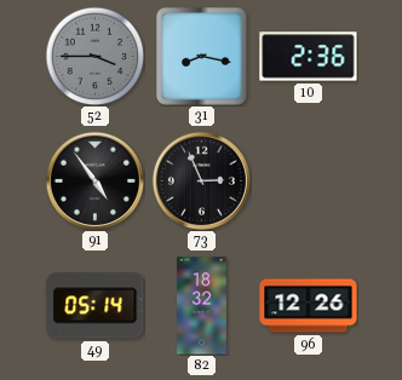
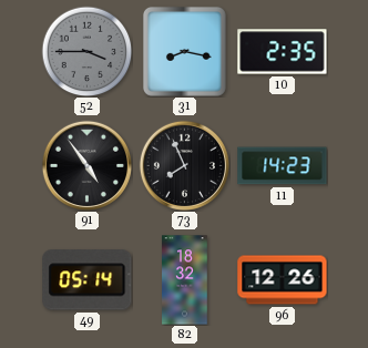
10: 2:36 -> 2:35 (283, 52)
73: 2:56 -> 7:56 (184, 165)
11: none -> 14:23 (283, 166)
